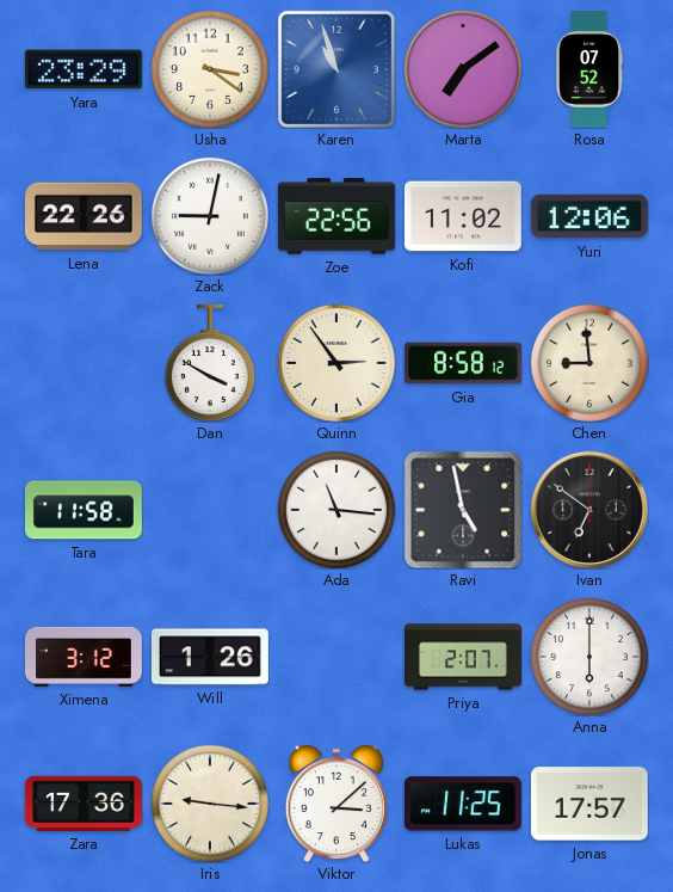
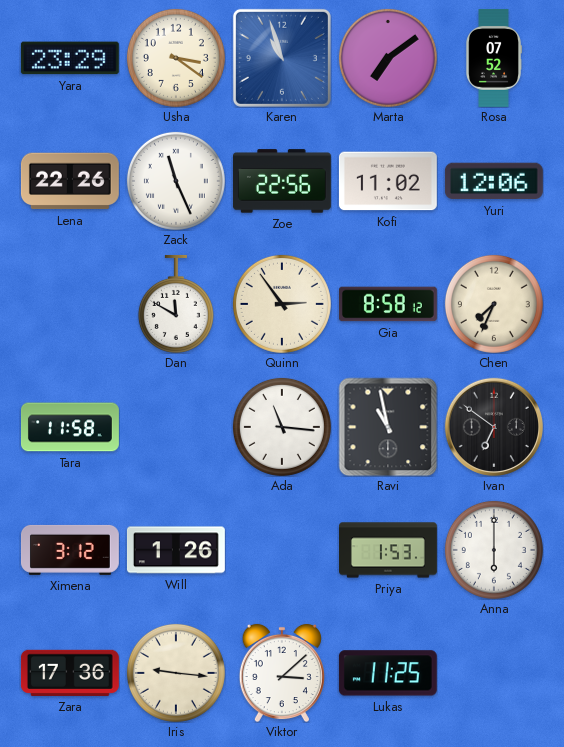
Zack: 9:02 -> 11:26 (176, 181)
Dan: 3:50 -> 11:50 (176, 304)
Chen: 8:59 -> 7:34 (494, 304)
Ravi: 4:58 -> 10:58 (388, 427)
Priya: 2:07 -> 1:53 (389, 550)
Jonas: 17:57 -> none (589, 804)
